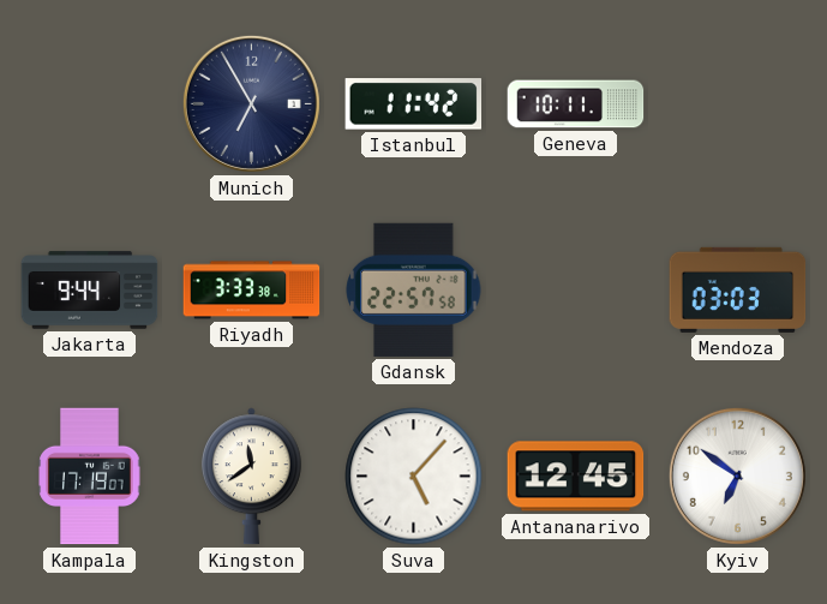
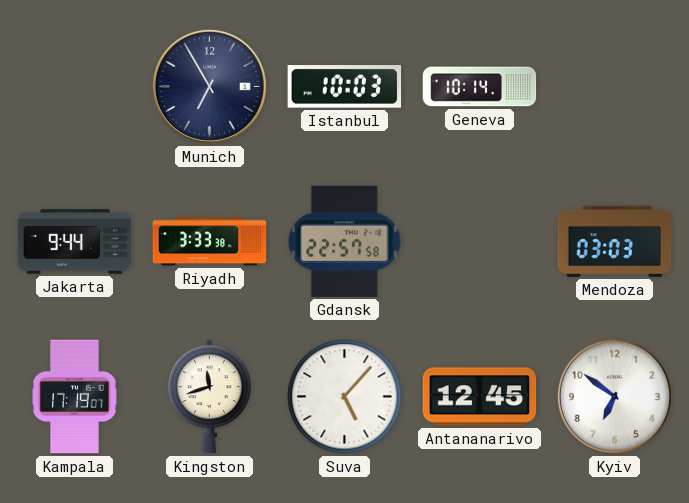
Istanbul: 11:42 -> 10:03 (345, 87)
Geneva: 10:11 -> 10:14 (480, 87)
Kingston: 11:39 -> 11:42 (210, 397)
